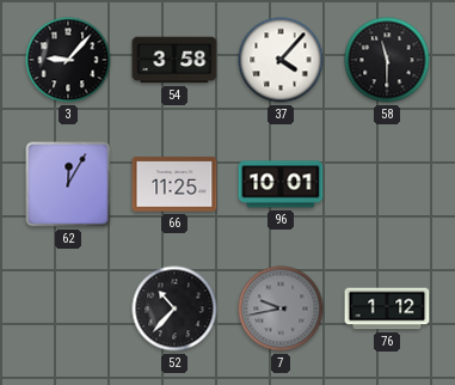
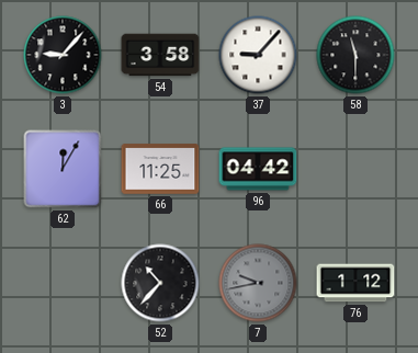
37: 4:07 -> 9:07 (258, 55)
96: 10:01 -> 04:42 (258, 169)
